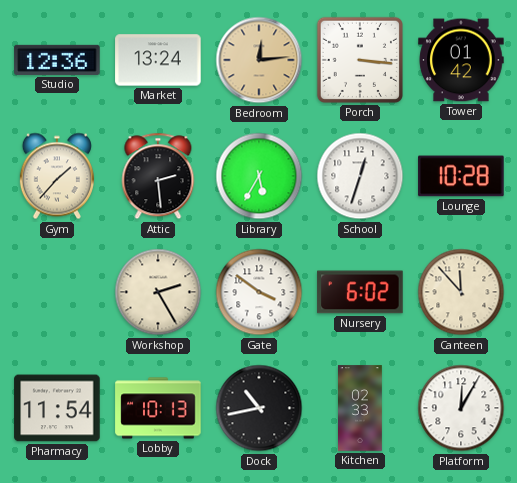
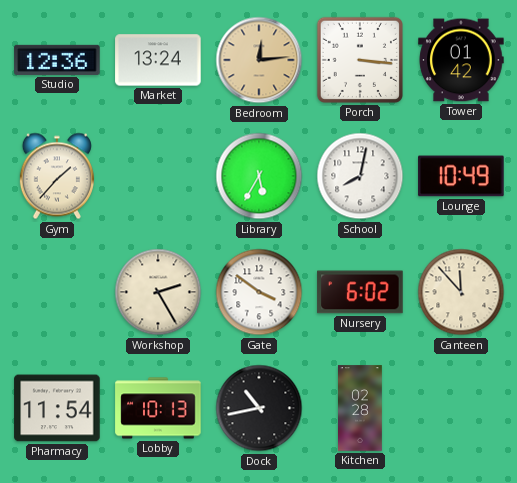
Attic: 2:29 -> none (158, 176)
School: 12:33 -> 8:02 (360, 176)
Lounge: 10:28 -> 10:49 (461, 176)
Kitchen: 02:33 -> 02:28 (361, 408)
Platform: 12:05 -> none (461, 408)
